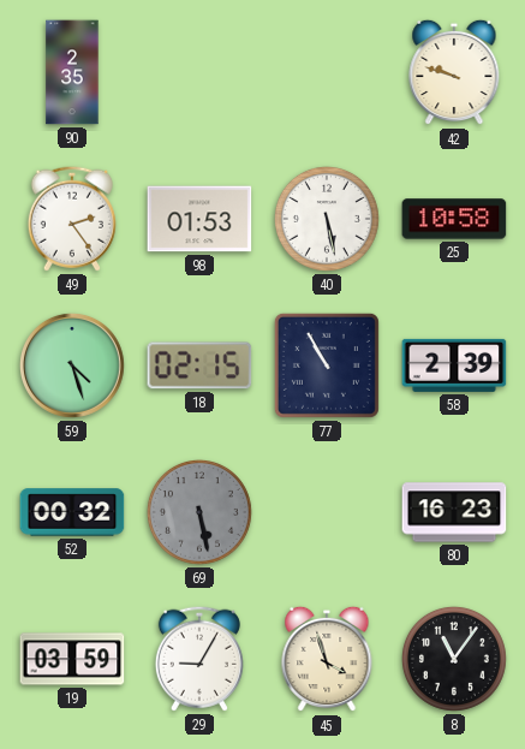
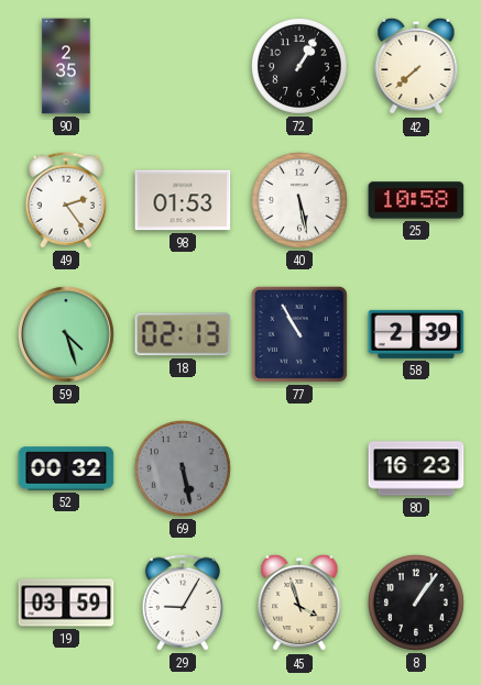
72: none -> 1:05 (299, 66)
42: 9:48 -> 7:38 (416, 66)
18: 02:15 -> 02:13 (183, 334)
8: 11:06 -> 1:06 (416, 603)
